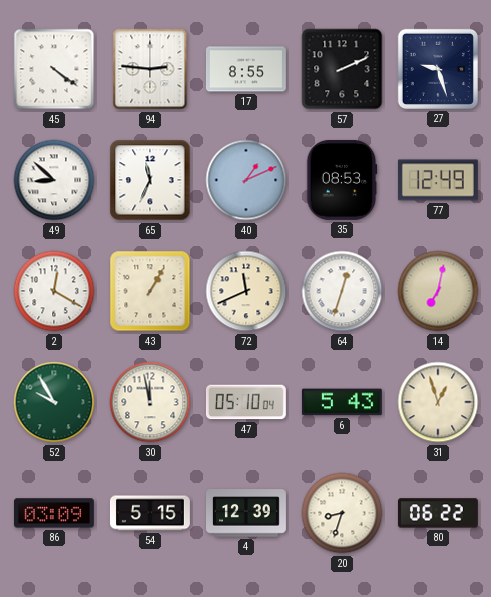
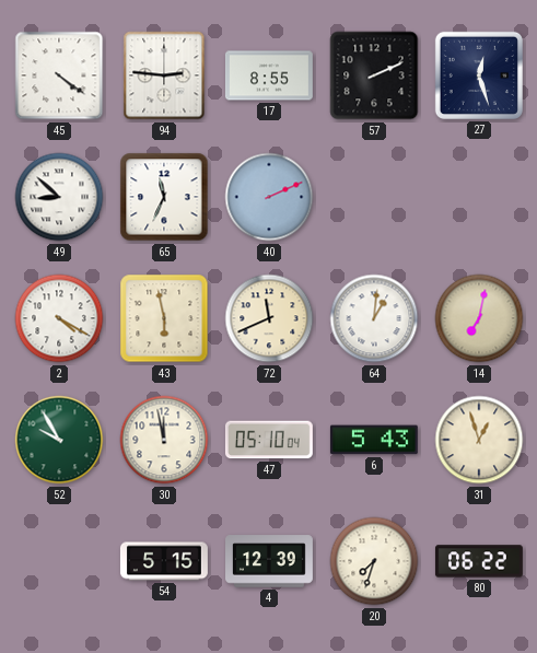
27: 9:27 -> 12:27 (479, 75)
40: 1:11 -> 2:11 (269, 197)
35: 08:53 -> none (342, 180)
77: 12:49 -> none (438, 180)
2: 12:20 -> 4:20 (59, 318)
43: 1:05 -> 5:58 (164, 318)
64: 12:33 -> 1:01 (374, 318)
86: 03:09 -> none (54, 513)
20: 8:33 -> 7:33 (374, 561)
